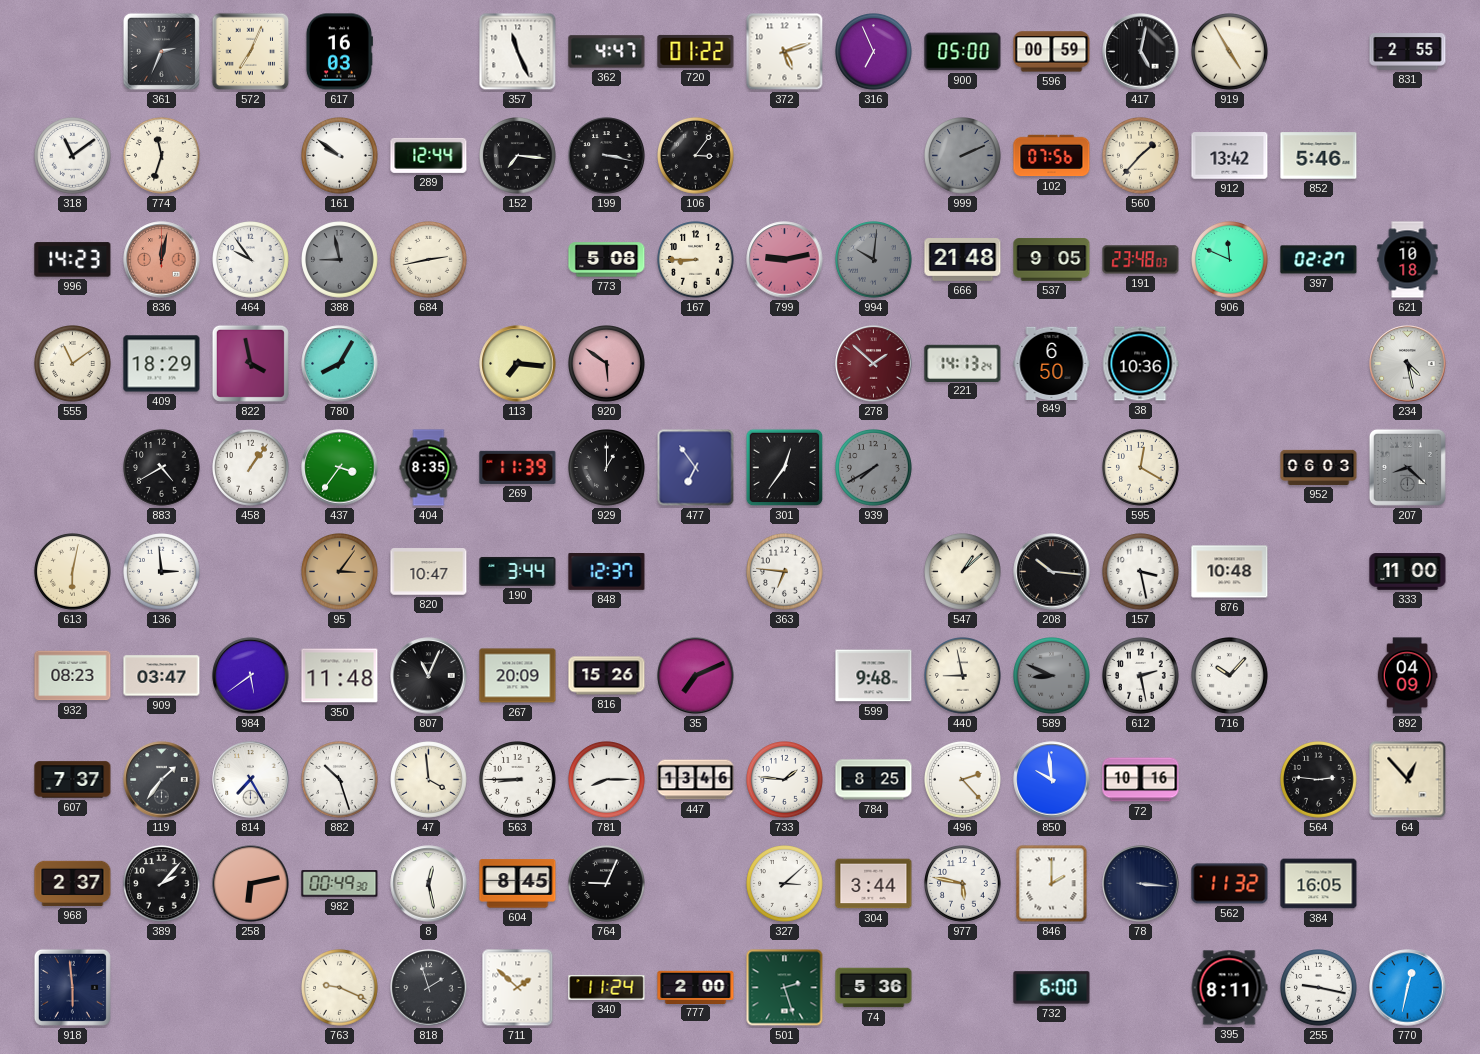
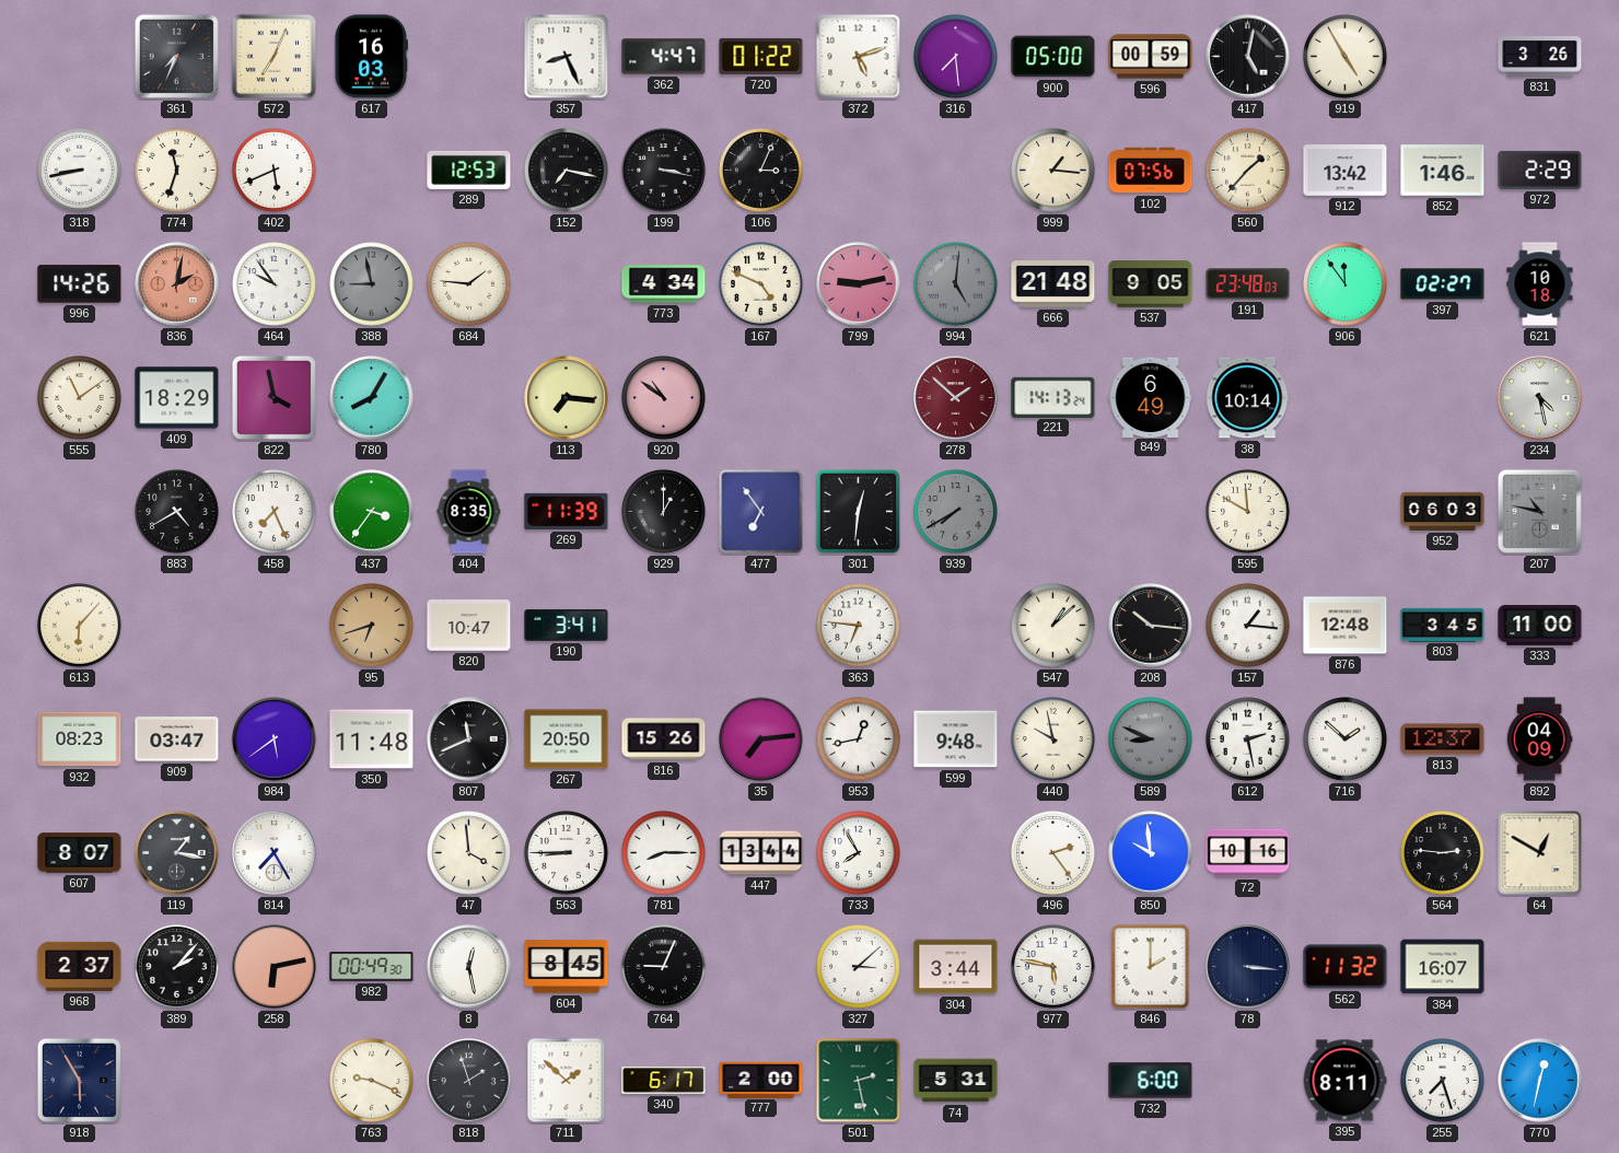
361: 2:34 -> 7:34 (176, 56)
357: 11:26 -> 8:26 (567, 57)
316: 6:56 -> 7:29 (956, 57)
831: 2:55 -> 3:26 (1540, 57)
318: 11:09 -> 8:43 (80, 171)
402: none -> 5:41 (275, 171)
161: 9:51 -> none (340, 156)
289: 12:44 -> 12:53 (469, 170)
152: 7:16 -> 7:17 (567, 171)
106: 3:06 -> 3:04 (761, 171)
999: 2:11 -> 1:16 (1053, 171)
999 dial: grey -> cream (1053, 171)
852: 5:46 -> 1:46 (1443, 171)
972: none -> 2:29 (1540, 170)
996: 14:23 -> 14:26 (80, 284)
836: 12:02 -> 2:02 (177, 284)
684: 2:43 -> 1:46 (469, 284)
773: 5:08 -> 4:34 (664, 284)
167: 8:45 -> 4:49 (761, 284)
994: 10:01 -> 5:01 (956, 284)
906: 11:49 -> 11:54 (1346, 284)
920: 5:51 -> 10:51 (664, 398)
849: 6:50 -> 6:49 (1151, 397)
38: 10:36 -> 10:14 (1247, 398)
458: 1:06 -> 7:26 (275, 512)
301: 12:36 -> 12:31 (859, 512)
595: 12:20 -> 11:50 (1248, 512)
207: 8:22 -> 10:47 (1539, 511)
613: 6:02 -> 6:07 (80, 626)
136: 2:59 -> none (162, 572)
95: 3:06 -> 6:42 (372, 626)
190: 3:44 -> 3:41 (567, 626)
848: 12:37 -> none (607, 572)
157: 3:28 -> 1:16 (1248, 626)
876: 10:48 -> 12:48 (1346, 626)
803: none -> 3:45 (1443, 625)
807: 11:04 -> 11:41 (469, 739)
267: 20:09 -> 20:50 (567, 739)
35: 7:11 -> 7:14 (761, 739)
953: none -> 12:43 (859, 739)
440: 8:58 -> 9:58 (1053, 739)
716: 10:07 -> 1:52 (1346, 739)
813: none -> 12:37 (1443, 739)
607: 7:37 -> 8:07 (80, 853)
119: 1:36 -> 1:17 (177, 853)
882: 10:27 -> none (340, 780)
447: 13:46 -> 13:44 (761, 853)
733: 1:46 -> 7:55 (859, 853)
784: 8:25 -> none (874, 780)
496: 2:23 -> 2:24 (1053, 853)
64: 12:53 -> 12:50 (1540, 853)
384: 16:05 -> 16:07 (1443, 967)
918: 5:59 -> 5:55 (79, 1080)
340: 11:24 -> 6:17 (664, 1081)
501: 2:27 -> 2:28 (859, 1081)
74: 5:36 -> 5:31 (956, 1081)
255: 9:17 -> 7:27 (1443, 1081)
